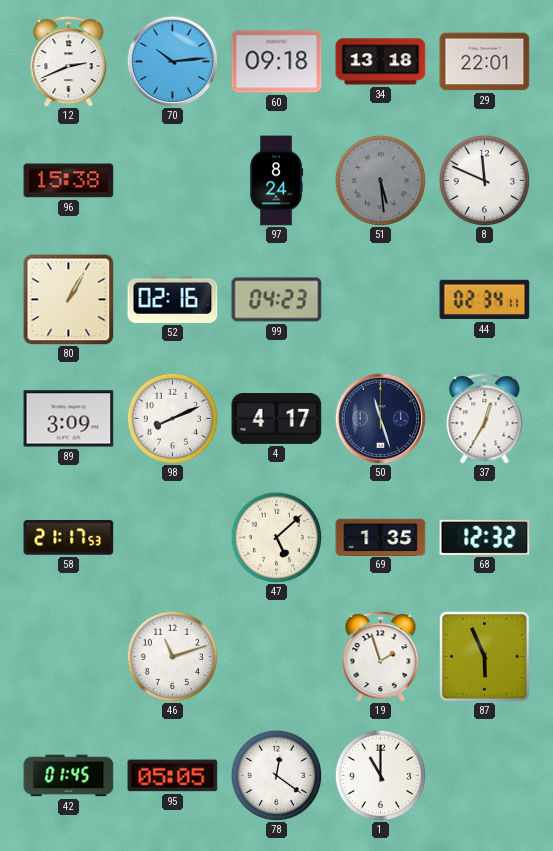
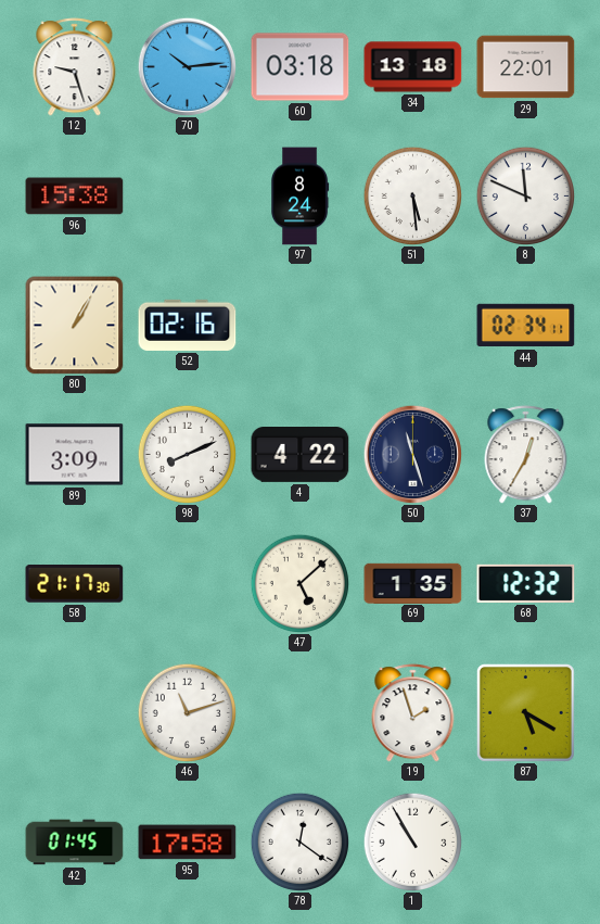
12: 2:41 -> 9:27 (75, 67)
60: 09:18 -> 03:18 (301, 67)
51 dial: grey -> white (412, 195)
99: 04:23 -> none (277, 300)
4: 4:17 -> 4:22 (301, 455)
58: 21:17:53 -> 21:17:30 (75, 584)
87: 5:56 -> 5:20 (525, 712)
95: 05:05 -> 17:58 (188, 843)
1: 11:00 -> 10:55 (412, 841)
